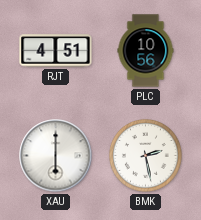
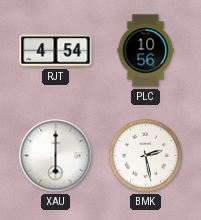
RJT: 4:51 -> 4:54 (56, 51)
